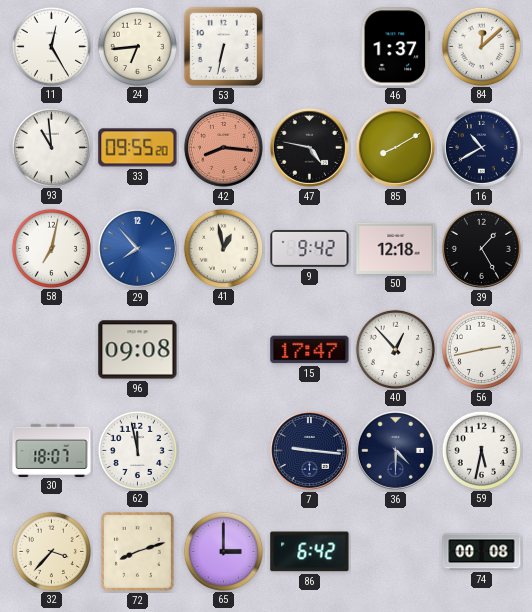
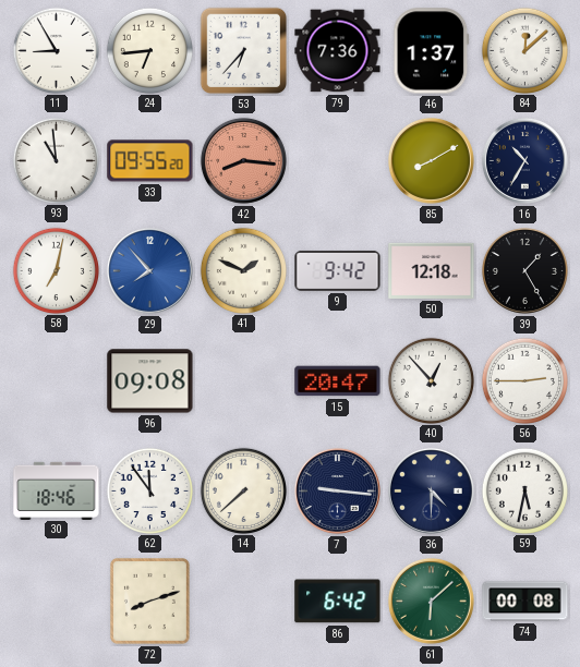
11: 12:25 -> 8:55 (56, 50)
53: 6:32 -> 6:37 (244, 51)
79: none -> 7:36 (338, 51)
47: 4:47 -> none (309, 147)
16: 10:40 -> 10:35 (524, 160)
41: 12:58 -> 1:49 (243, 270)
15: 17:47 -> 20:47 (338, 381)
56: 2:43 -> 2:45 (524, 380)
30: 18:07 -> 18:46 (57, 490)
62: 11:58 -> 11:54 (149, 490)
14: none -> 7:38 (243, 490)
32: 3:37 -> none (51, 551)
65: 3:00 -> none (223, 551)
61: none -> 6:08 (431, 601)
